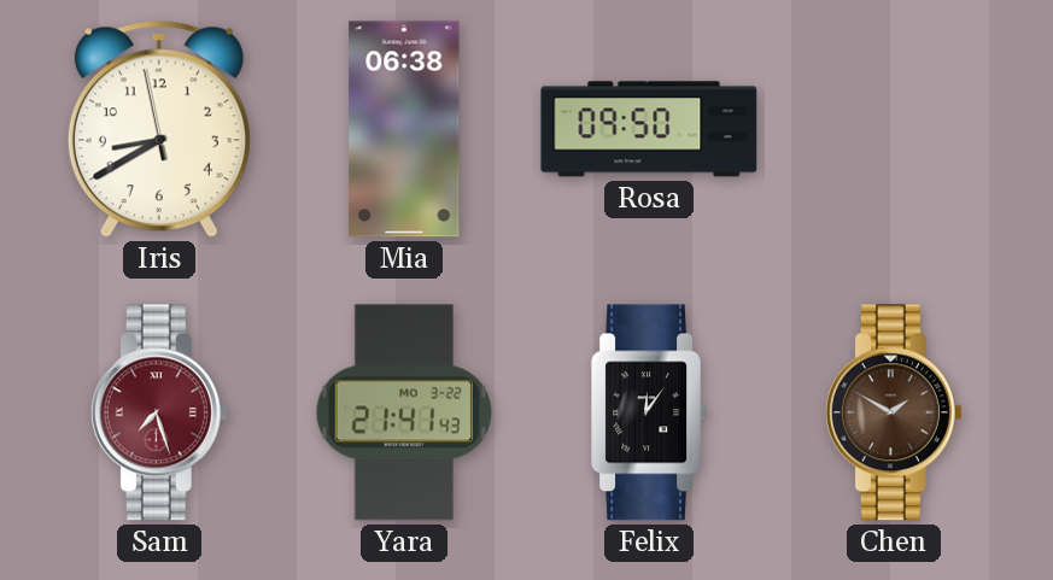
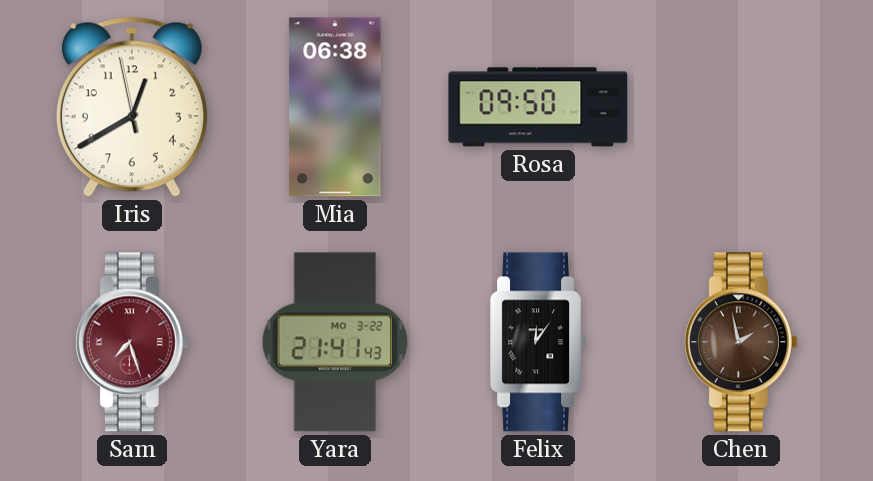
Iris: 8:39 -> 12:39 (132, 107)
Chen: 1:50 -> 1:58 (741, 342)
